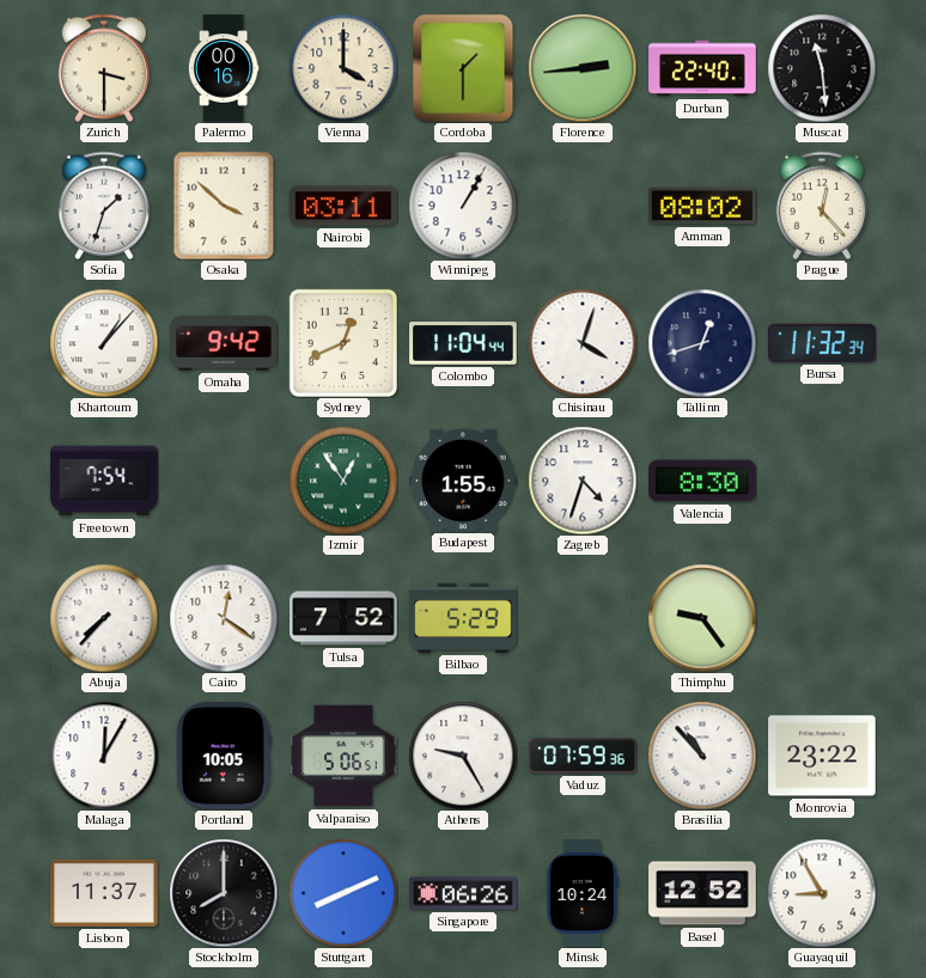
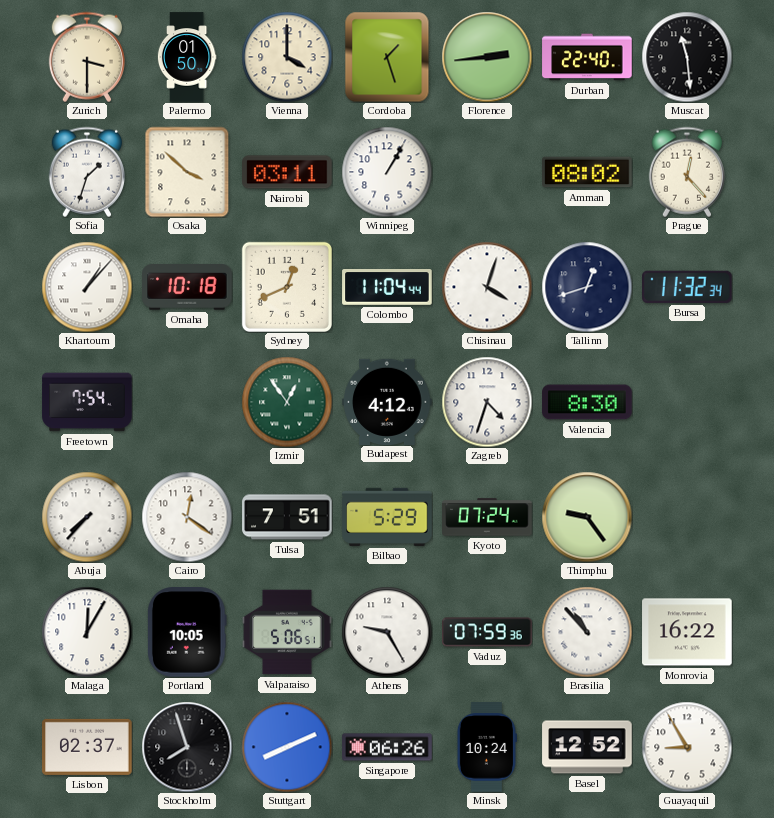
Palermo: 00:16 -> 01:50 (187, 57)
Cordoba: 1:30 -> 1:27 (387, 57)
Omaha: 9:42 -> 10:18 (187, 288)
Budapest: 1:55 -> 4:12 (387, 401)
Tulsa: 7:52 -> 7:51 (287, 517)
Kyoto: none -> 07:24 (487, 517)
Monrovia: 23:22 -> 16:22 (687, 632)
Lisbon: 11:37 -> 02:37 (87, 747)
Stockholm: 8:00 -> 7:57 (187, 747)
